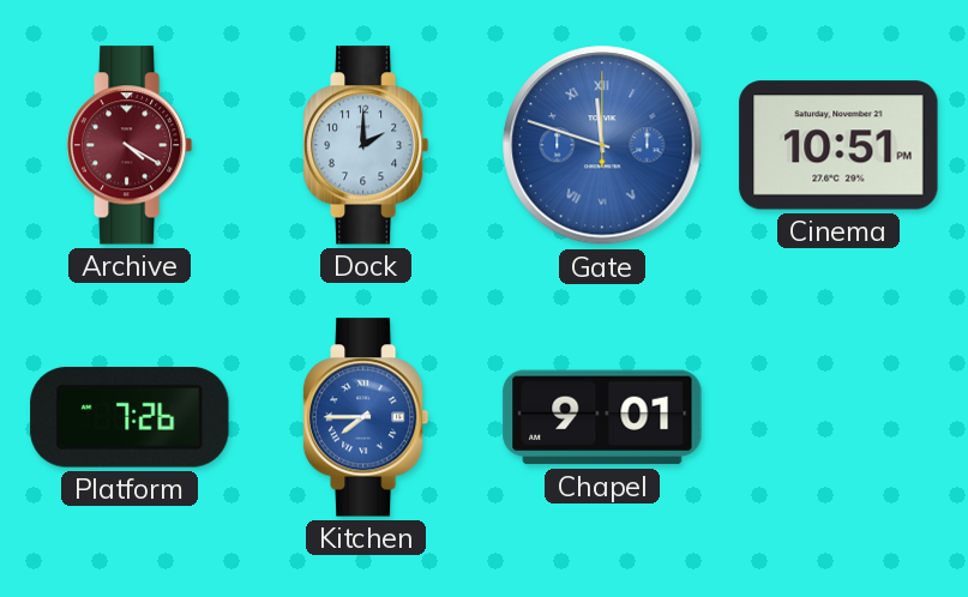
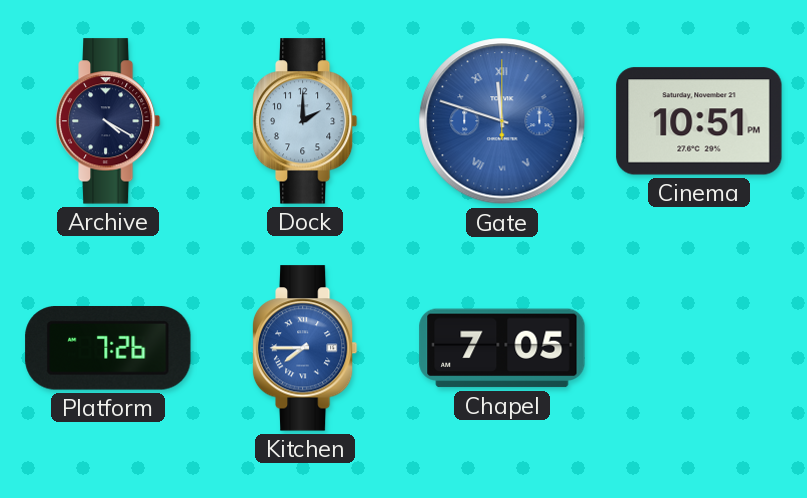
Archive dial: burgundy -> navy (108, 121)
Chapel: 9:01 -> 7:05 (502, 348)
